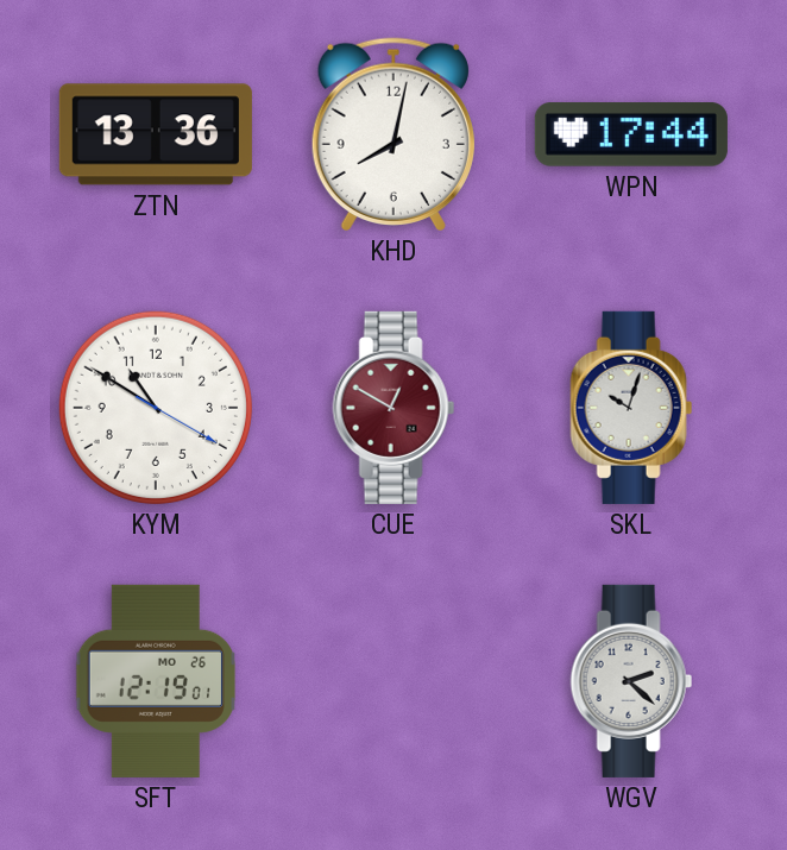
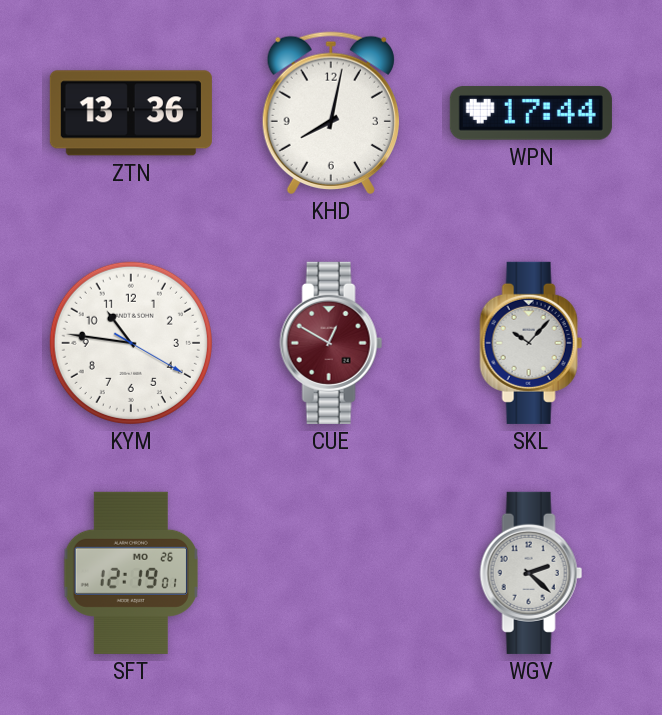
KYM: 10:50 -> 10:46 (131, 343)
SKL: 10:03 -> 10:07 (531, 343)
